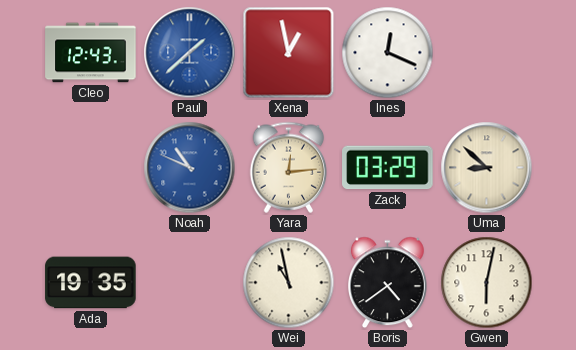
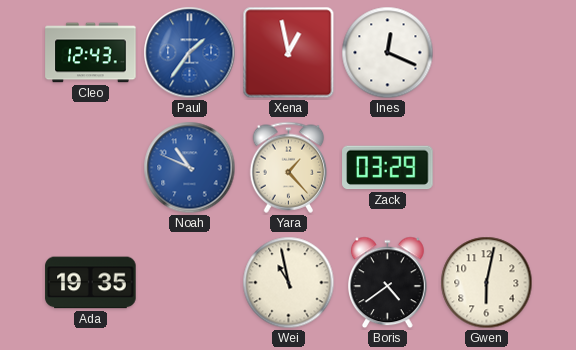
Paul: 1:38 -> 1:36 (190, 53)
Yara: 12:14 -> 1:23 (289, 167)
Uma: 8:52 -> none (487, 168)
